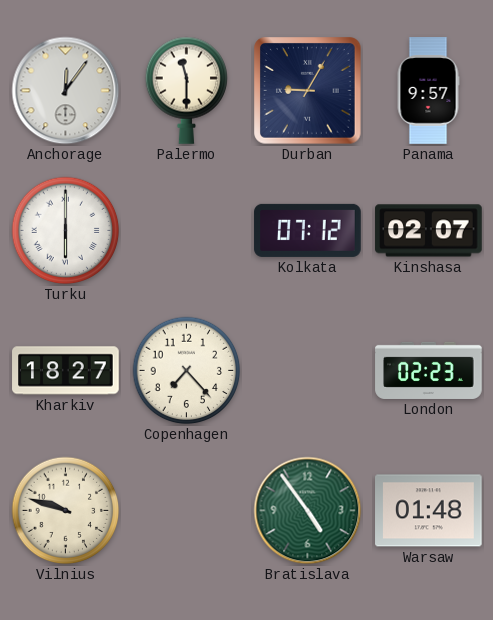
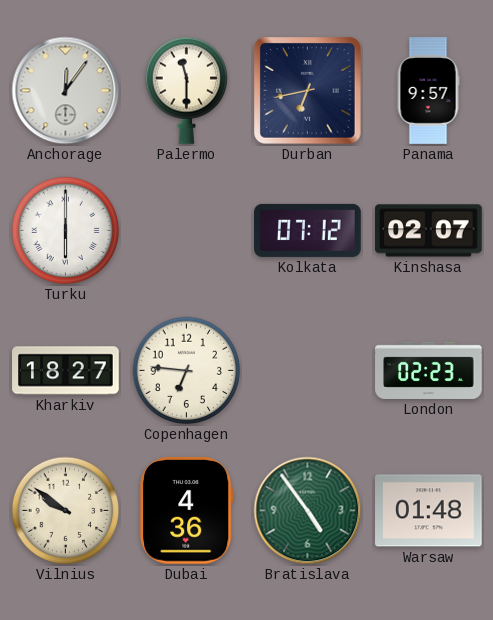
Durban: 9:05 -> 6:43 (308, 91)
Copenhagen: 7:23 -> 6:46 (187, 371)
Vilnius: 9:48 -> 9:51 (66, 511)
Dubai: none -> 4:36 (187, 511)
